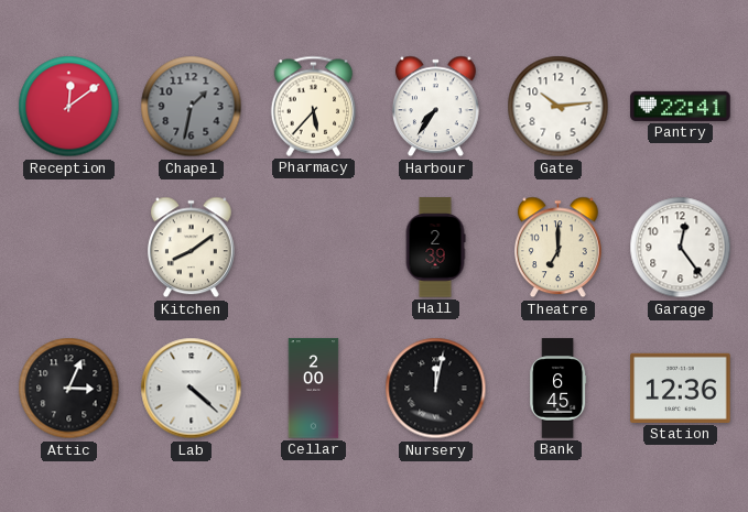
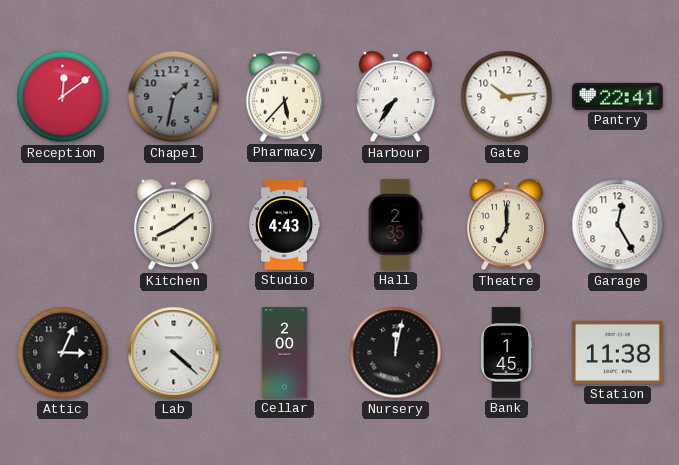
Studio: none -> 4:43 (285, 225)
Hall: 2:39 -> 2:35 (395, 225)
Garage: 12:24 -> 12:25 (618, 225)
Bank: 6:45 -> 1:45 (507, 353)
Station: 12:36 -> 11:38 (618, 352)
